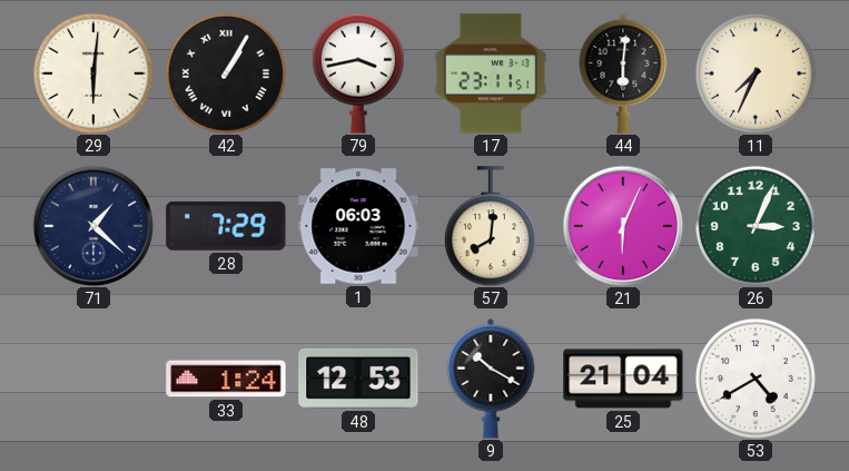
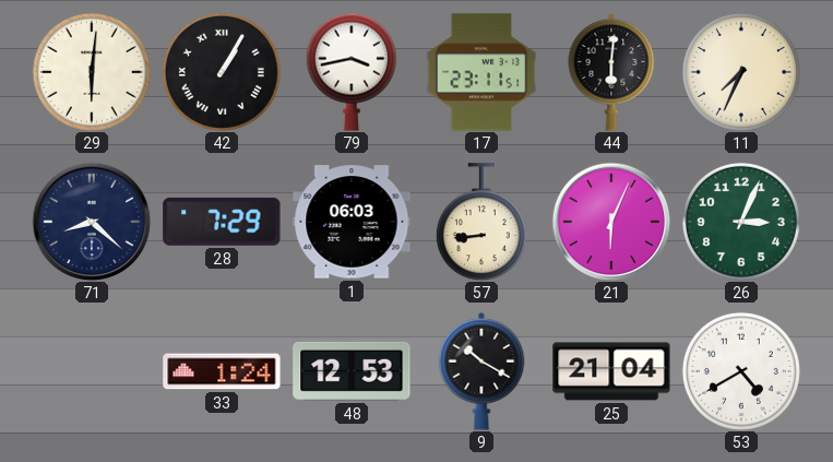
71: 1:22 -> 8:22 (92, 222)
57: 8:01 -> 8:44 (481, 222)
